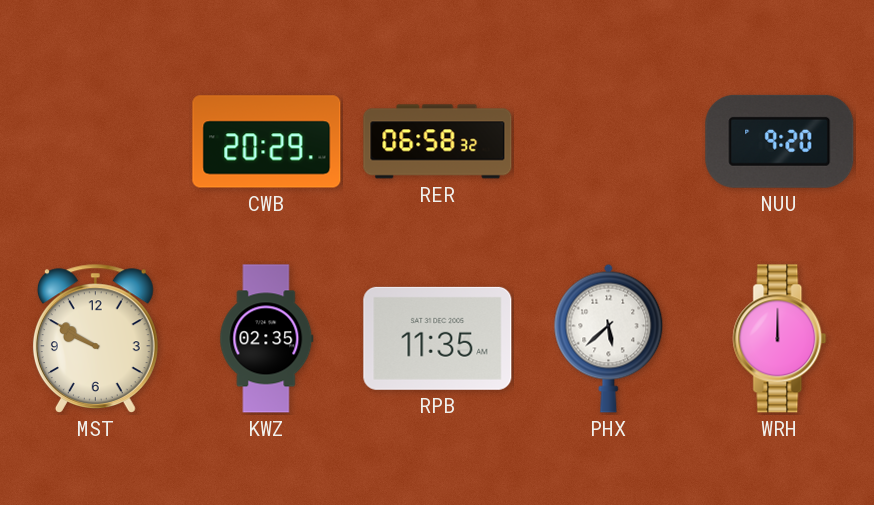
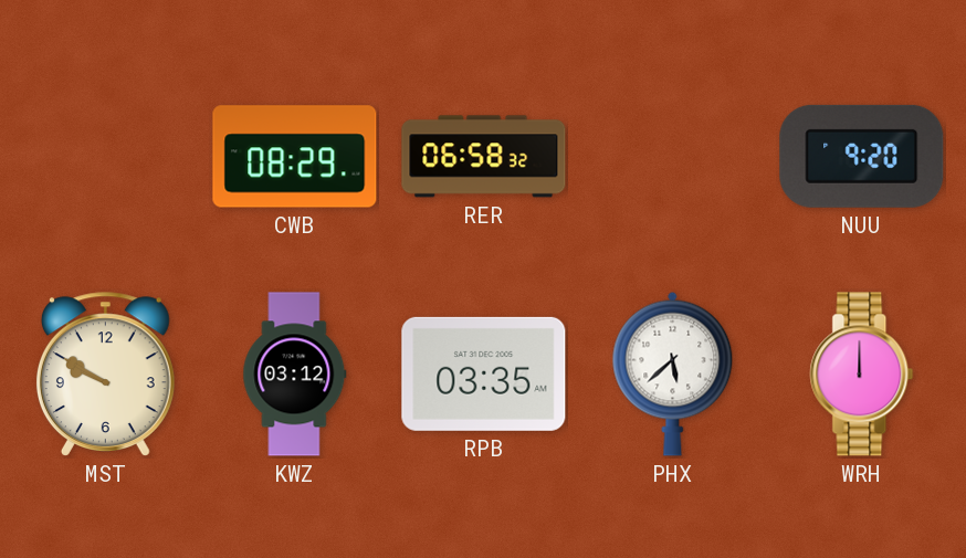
CWB: 20:29 -> 08:29 (295, 157)
KWZ: 02:35 -> 03:12 (295, 375)
RPB: 11:35 -> 03:35 (484, 373)
